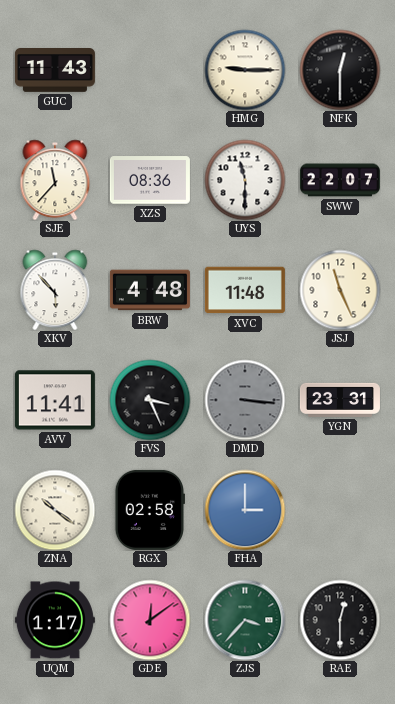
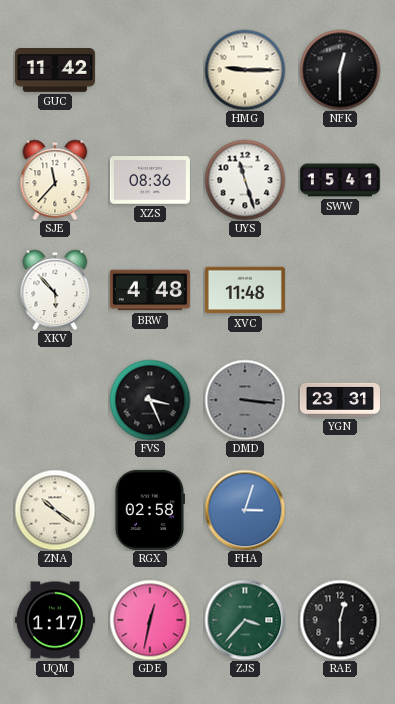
GUC: 11:43 -> 11:42 (55, 71)
UYS: 11:30 -> 11:27 (245, 180)
SWW: 22:07 -> 15:41 (340, 180)
JSJ: 11:26 -> none (340, 290)
AVV: 11:41 -> none (55, 400)
FHA: 3:00 -> 3:03 (245, 510)
GDE: 12:09 -> 12:32 (150, 620)
